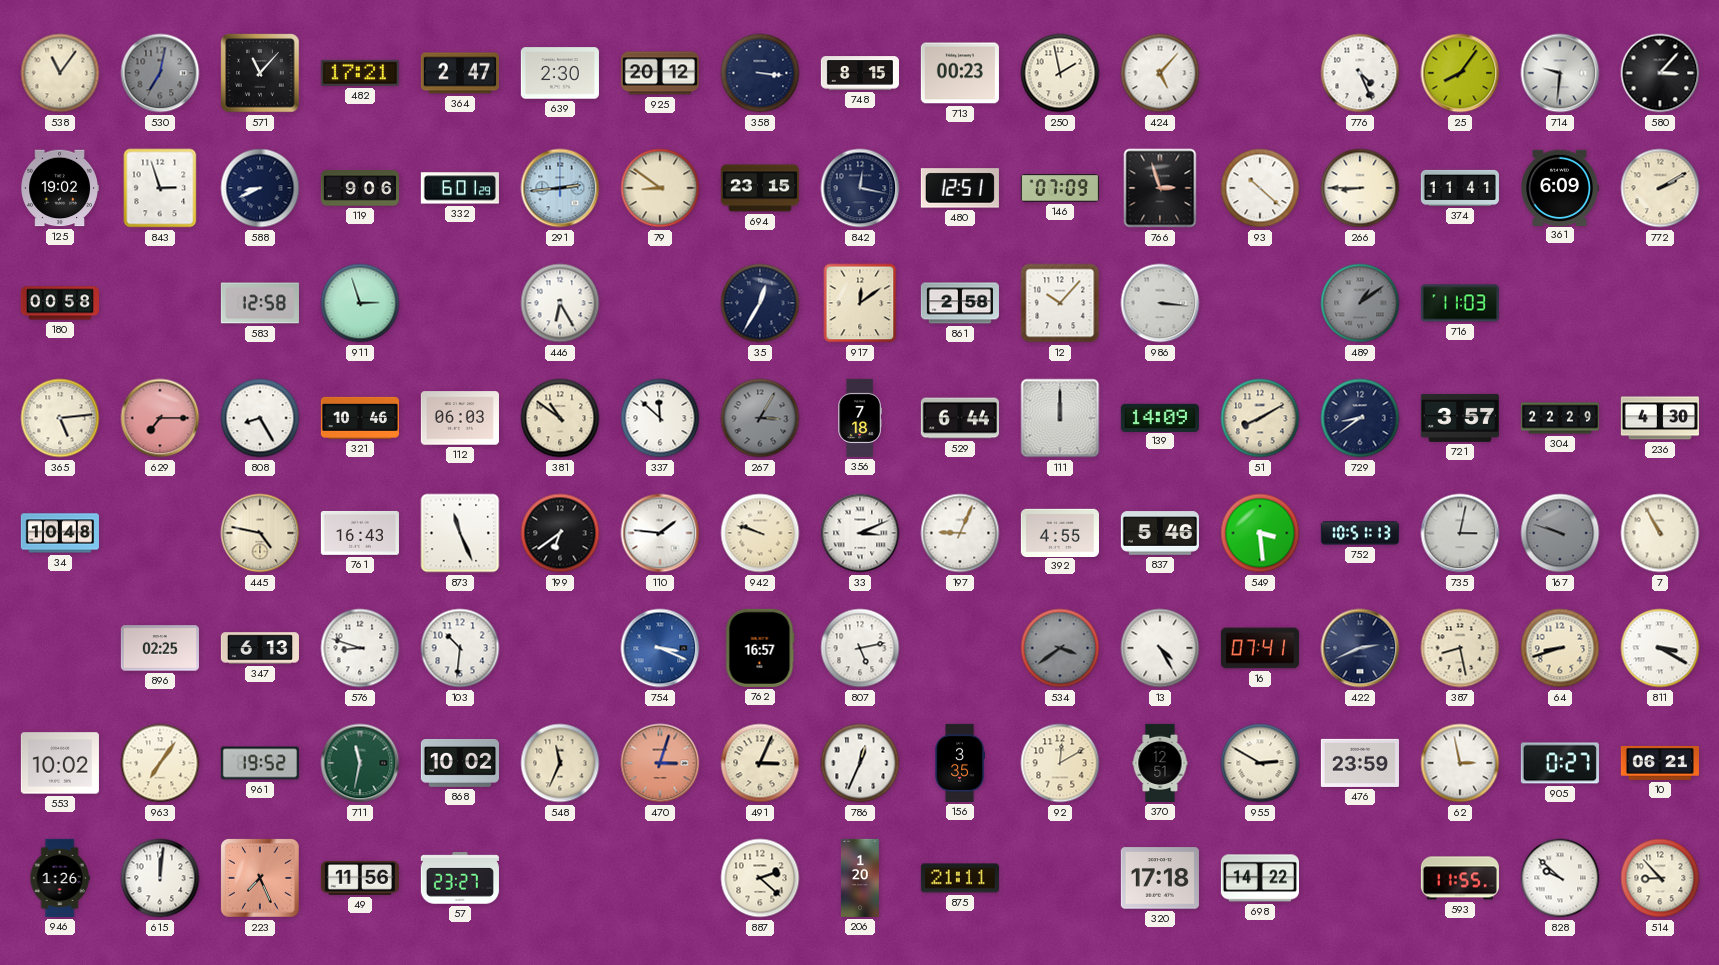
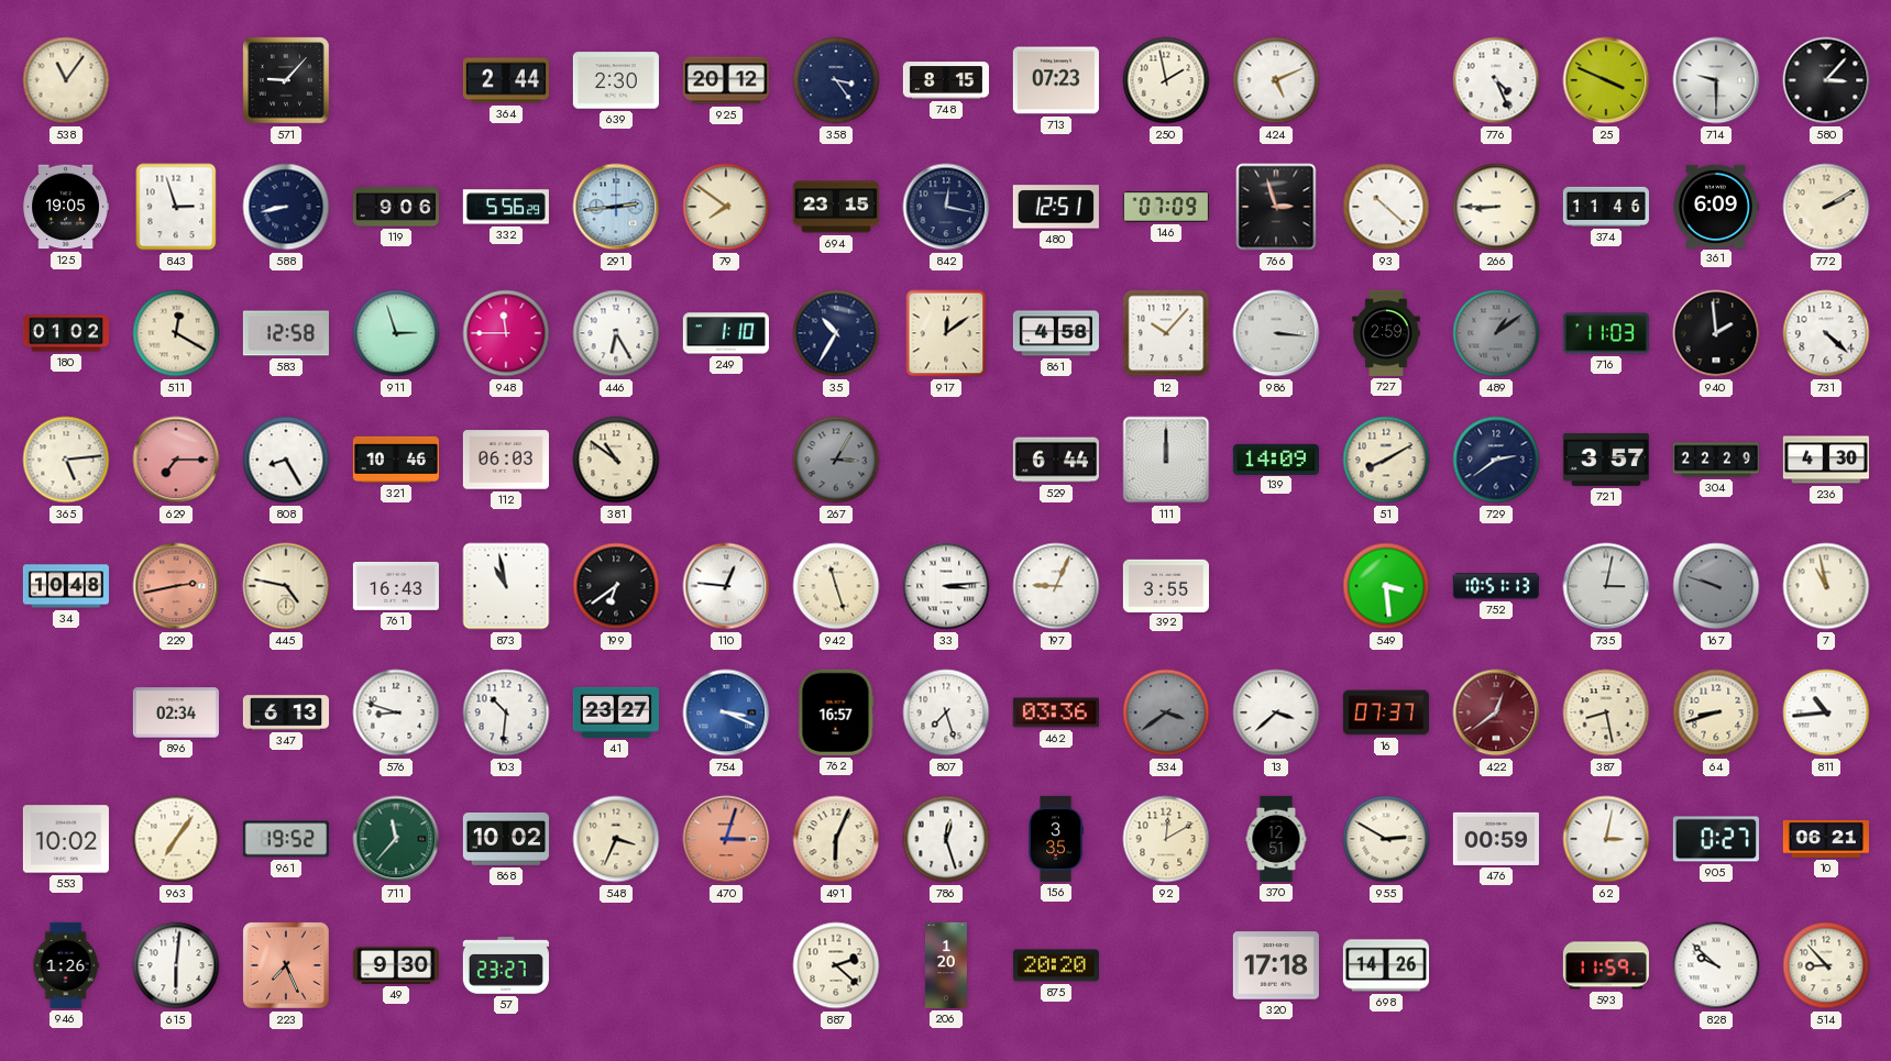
530: 7:02 -> none (160, 73)
571: 11:07 -> 9:07 (286, 80)
482: 17:21 -> none (360, 73)
364: 2:47 -> 2:44 (506, 80)
358: 3:16 -> 3:24 (836, 80)
713: 00:23 -> 07:23 (1056, 80)
424: 5:07 -> 5:11 (1276, 80)
25: 8:06 -> 3:49 (1606, 80)
714: 9:31 -> 9:30 (1716, 80)
125: 19:02 -> 19:05 (66, 207)
588: 8:41 -> 8:43 (286, 207)
332: 6:01 -> 5:56 (506, 207)
79: 8:51 -> 7:51 (726, 207)
374: 11:41 -> 11:46 (1606, 207)
180: 00:58 -> 01:02 (66, 333)
511: none -> 12:20 (176, 333)
948: none -> 11:45 (506, 333)
249: none -> 1:10 (726, 333)
35: 12:35 -> 10:35 (836, 333)
861: 2:58 -> 4:58 (1056, 333)
727: none -> 2:59 (1386, 333)
940: none -> 1:59 (1716, 333)
731: none -> 4:22 (1826, 333)
337: 11:52 -> none (660, 418)
356: 7:18 -> none (860, 418)
729: 8:39 -> 2:39 (1496, 460)
229: none -> 2:43 (176, 586)
873: 11:26 -> 10:58 (506, 586)
110: 1:46 -> 12:46 (726, 586)
942: 9:48 -> 11:27 (836, 586)
33: 3:11 -> 3:14 (946, 586)
392: 4:55 -> 3:55 (1166, 585)
837: 5:46 -> none (1160, 533)
7: 10:55 -> 10:58 (1826, 586)
896: 02:25 -> 02:34 (176, 712)
41: none -> 23:27 (616, 712)
807: 5:13 -> 7:27 (946, 712)
462: none -> 03:36 (1056, 712)
13: 4:25 -> 3:38 (1276, 712)
16: 07:41 -> 07:37 (1386, 712)
422: 2:41 -> 12:39 (1496, 712)
422 dial: navy -> burgundy (1496, 712)
811: 3:20 -> 10:44 (1826, 712)
711: 11:32 -> 11:37 (396, 839)
548: 11:34 -> 3:34 (616, 839)
491: 3:04 -> 6:04 (836, 839)
786: 12:34 -> 12:27 (946, 839)
476: 23:59 -> 00:59 (1496, 839)
62: 2:58 -> 3:02 (1606, 839)
615: 12:01 -> 6:01 (176, 965)
49: 11:56 -> 9:30 (396, 965)
875: 21:11 -> 20:20 (1056, 965)
698: 14:22 -> 14:26 (1386, 965)
593: 11:55 -> 11:59 (1606, 965)
